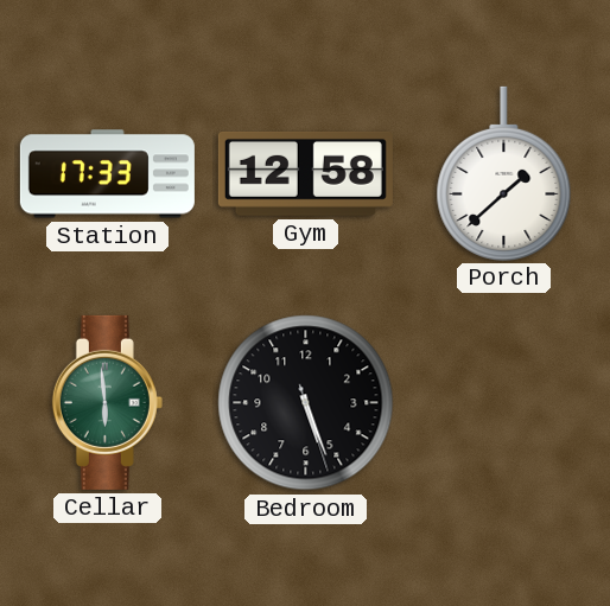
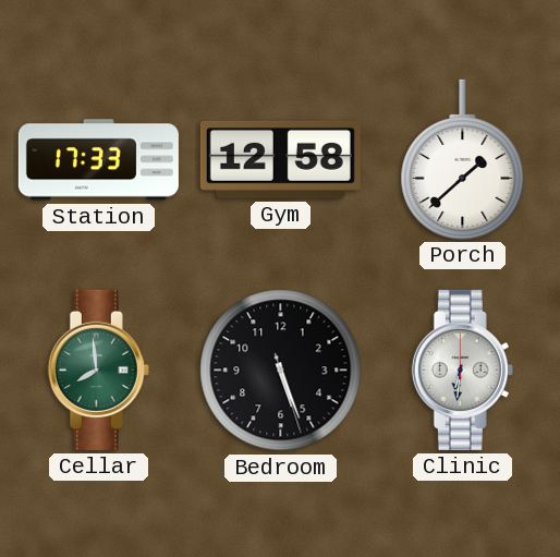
Cellar: 5:59 -> 7:59 (98, 370)
Clinic: none -> 6:31 (462, 370)
